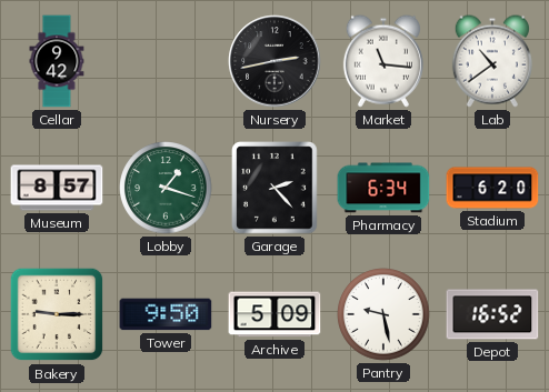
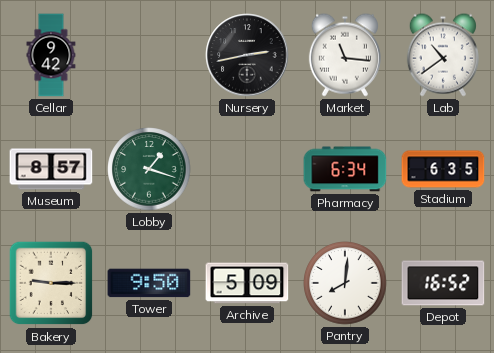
Garage: 2:23 -> none (274, 188)
Stadium: 6:20 -> 6:35 (443, 169)
Pantry: 9:28 -> 8:01 (345, 283)
